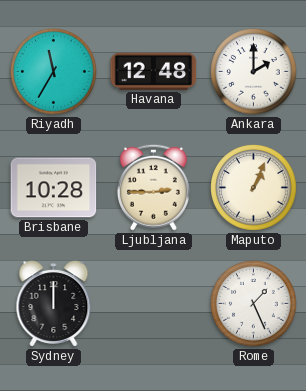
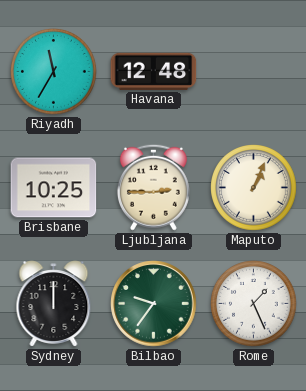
Ankara: 2:00 -> none (254, 72)
Brisbane: 10:28 -> 10:25 (54, 188)
Bilbao: none -> 9:36 (154, 304)
